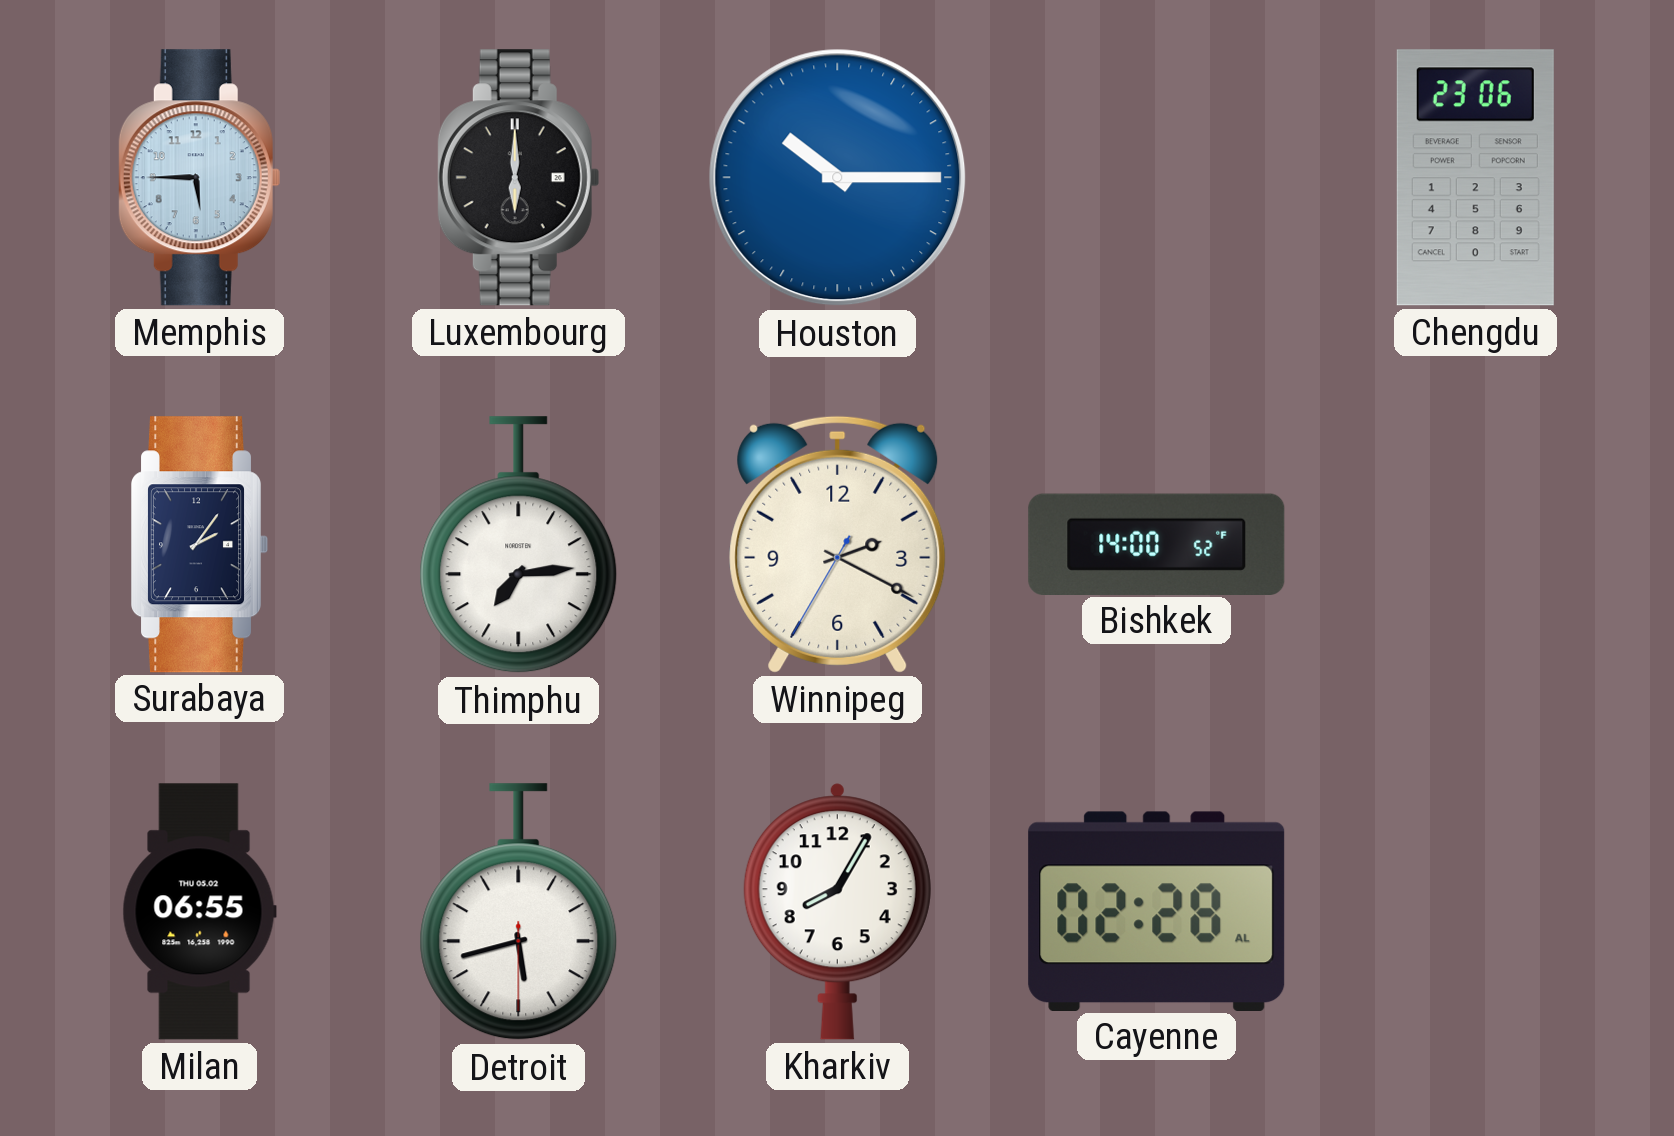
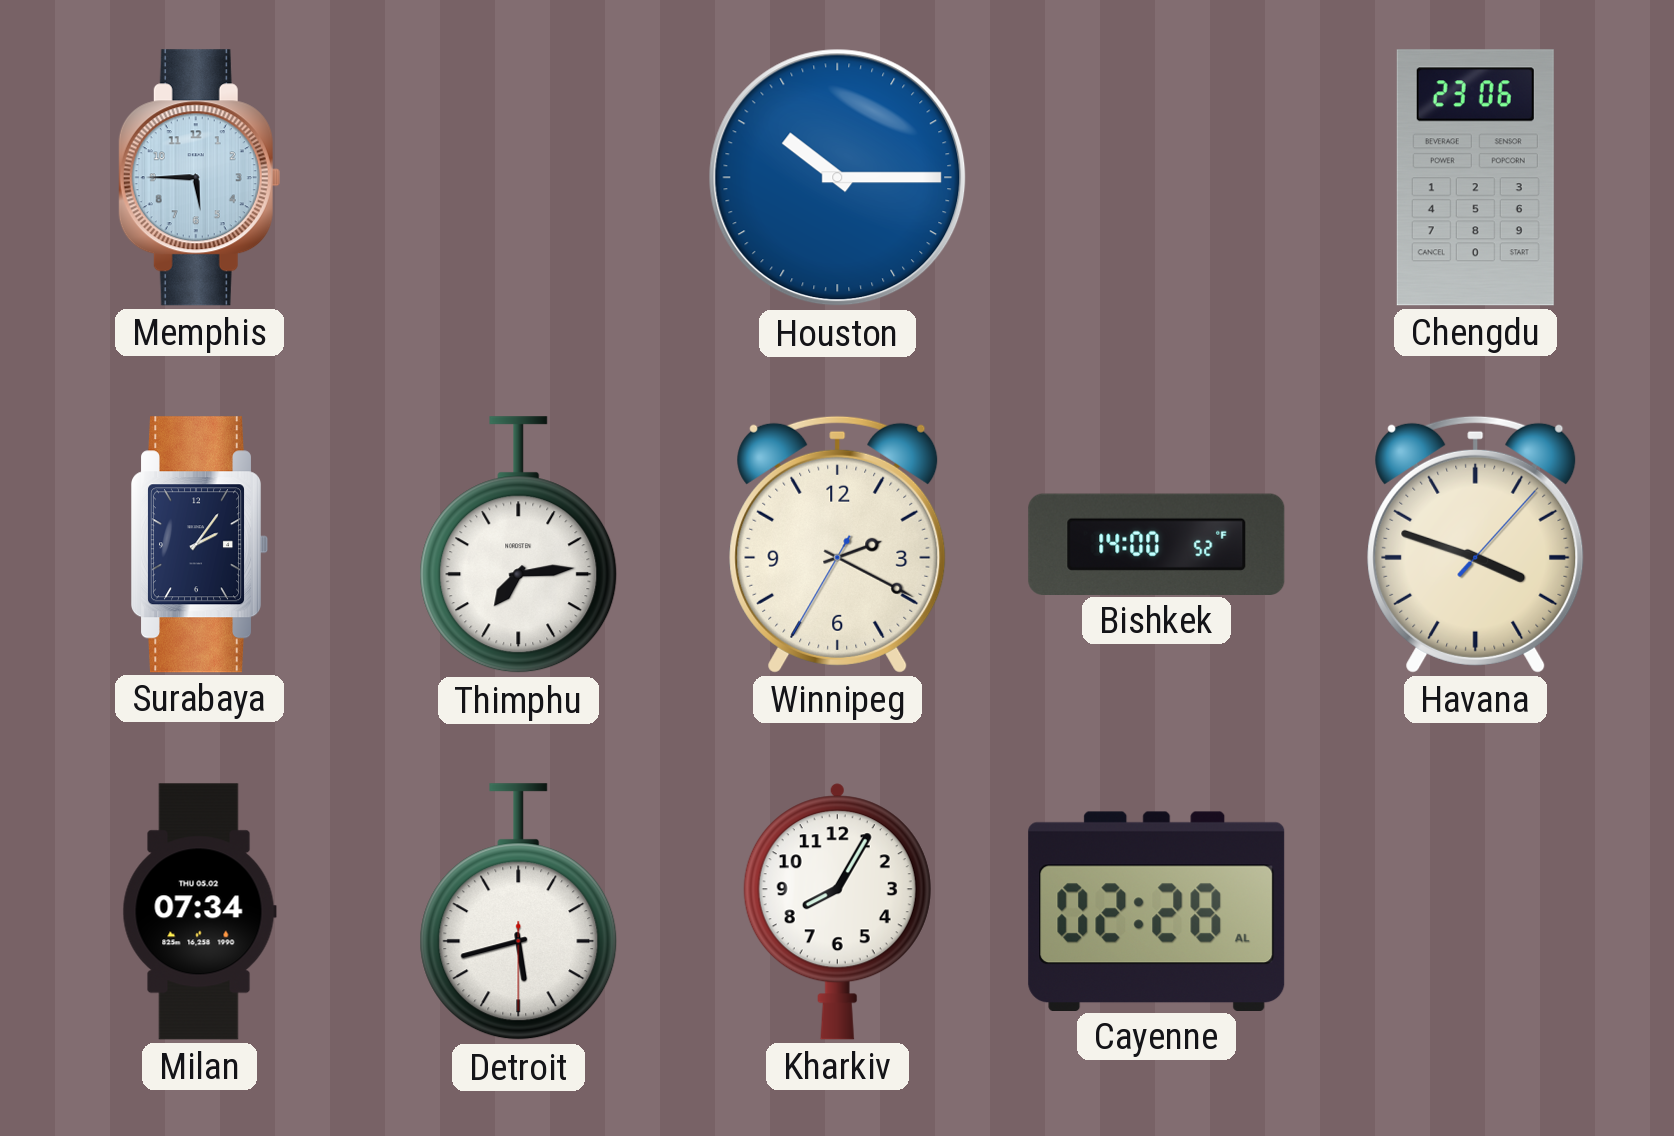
Luxembourg: 6:00 -> none (518, 178)
Havana: none -> 3:48 (1476, 544)
Milan: 06:55 -> 07:34 (199, 912)
